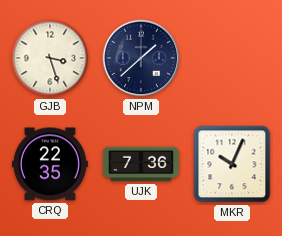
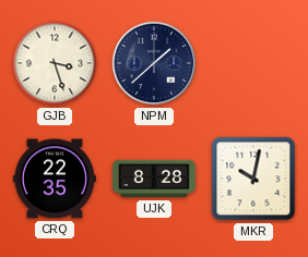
UJK: 7:36 -> 8:28 (154, 179)
MKR: 10:04 -> 10:02 (253, 179)
